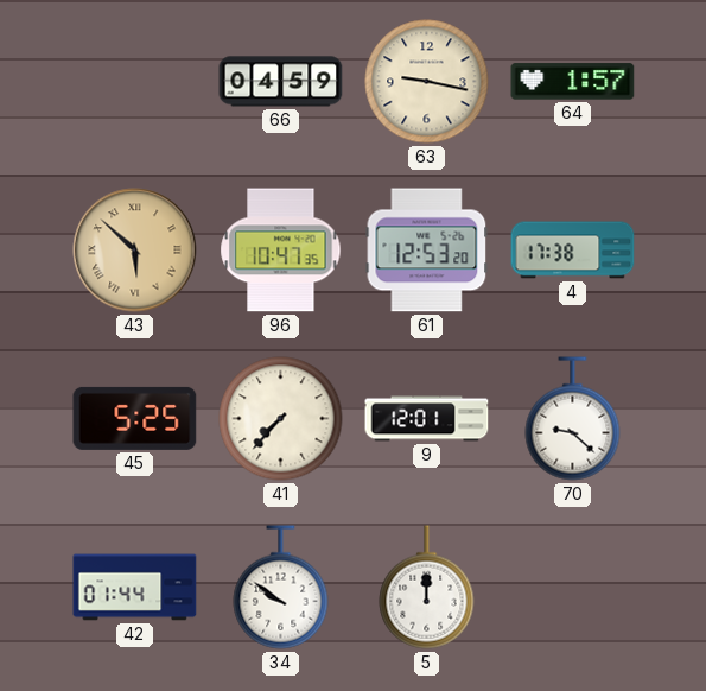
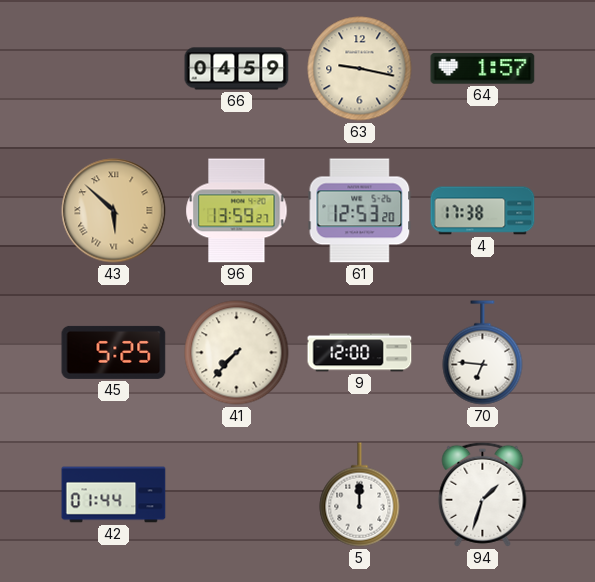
96: 10:47 -> 13:59 (237, 211)
9: 12:01 -> 12:00 (360, 353)
70: 9:22 -> 6:46 (483, 353)
34: 9:51 -> none (281, 588)
94: none -> 1:33 (483, 494)
